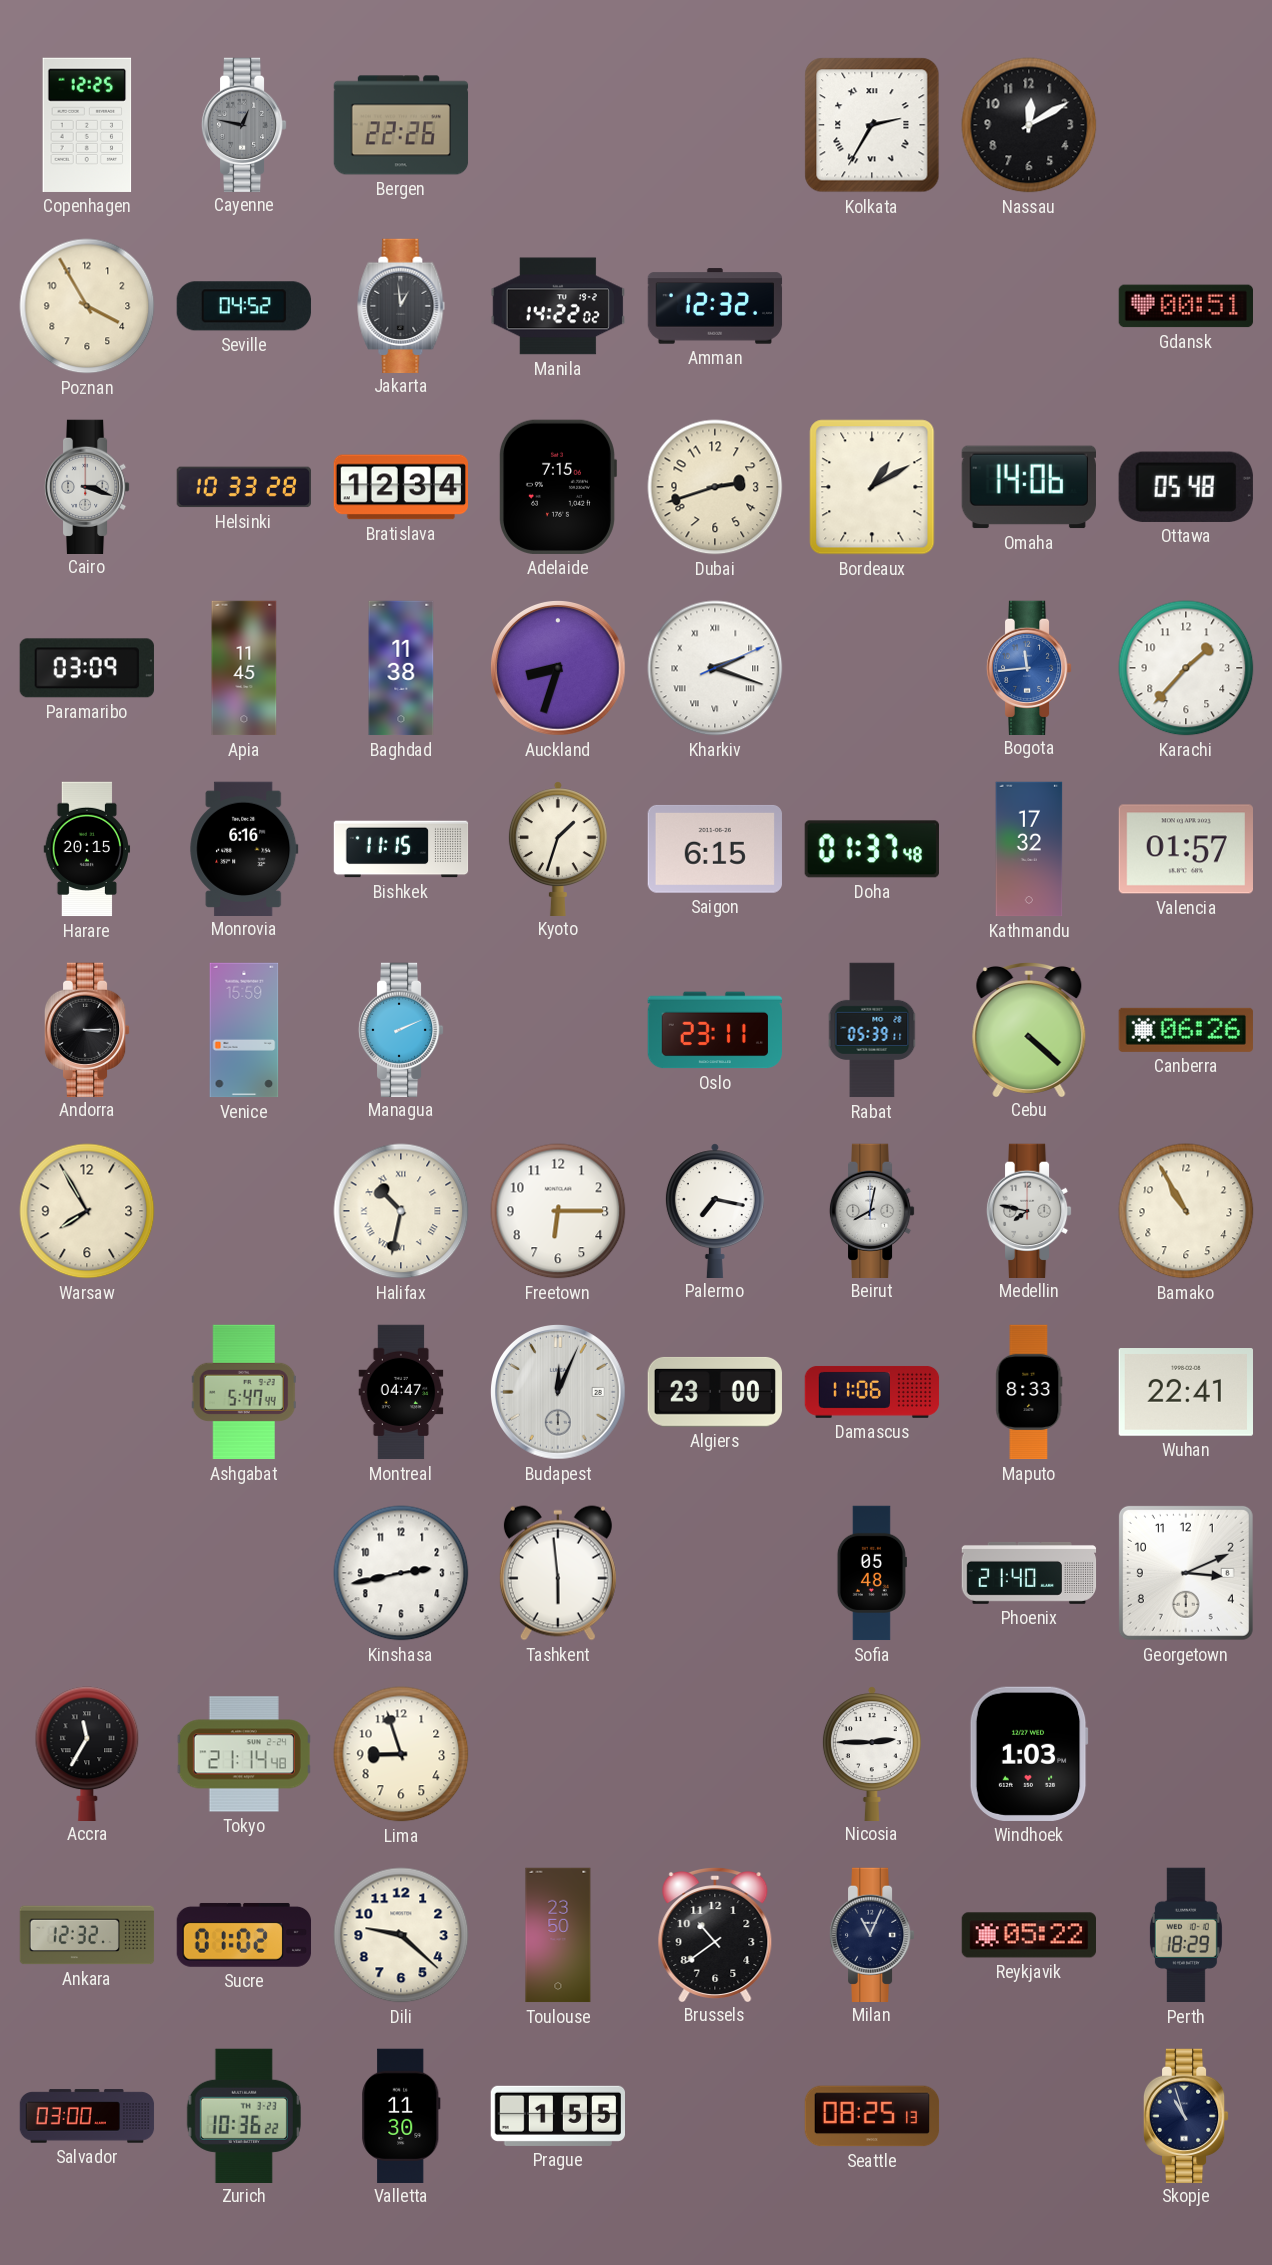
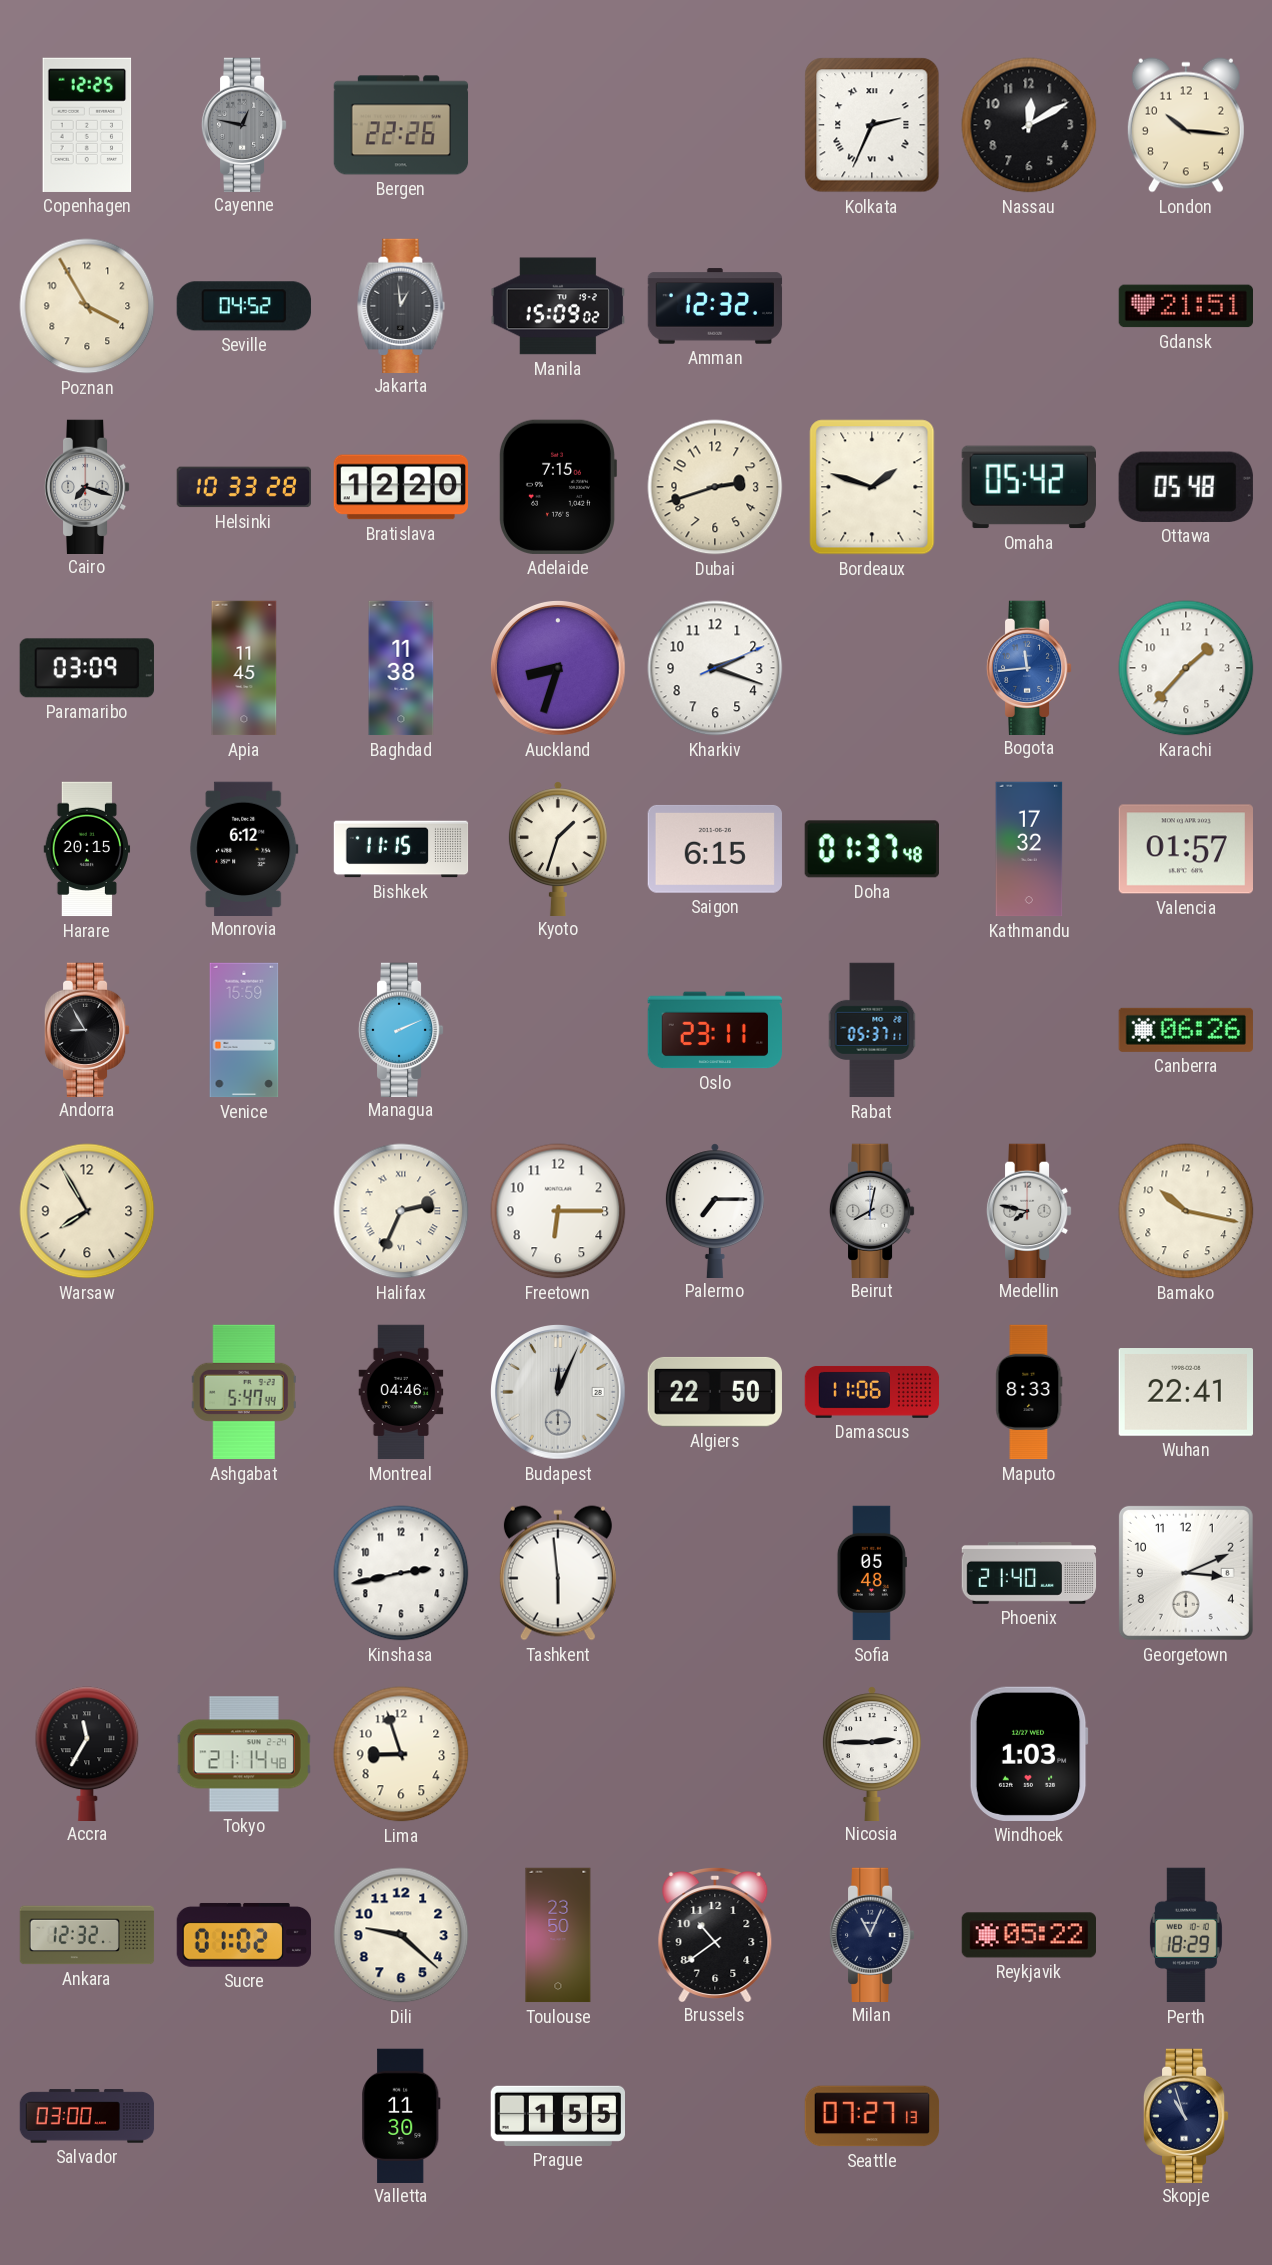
Kolkata: 2:35 -> 2:34 (872, 125)
London: none -> 10:16 (1186, 125)
Manila: 14:22 -> 15:09 (557, 306)
Gdansk: 00:51 -> 21:51 (1185, 306)
Cairo: 3:18 -> 7:18 (87, 486)
Bratislava: 12:34 -> 12:20 (400, 487)
Bordeaux: 1:10 -> 1:48 (872, 487)
Omaha: 14:06 -> 05:42 (1029, 487)
Kharkiv numerals: Roman -> Arabic (715, 668)
Monrovia: 6:16 -> 6:12 (244, 848)
Andorra: 3:15 -> 8:55 (87, 1029)
Rabat: 05:39 -> 05:37 (872, 1030)
Cebu: 4:22 -> none (1029, 1029)
Halifax: 10:32 -> 2:34 (401, 1211)
Palermo: 7:17 -> 7:15 (715, 1210)
Bamako: 10:55 -> 10:17 (1186, 1211)
Montreal: 04:47 -> 04:46 (401, 1392)
Algiers: 23:00 -> 22:50 (715, 1392)
Zurich: 10:36 -> none (244, 2115)
Seattle: 08:25 -> 07:27 (872, 2116)
